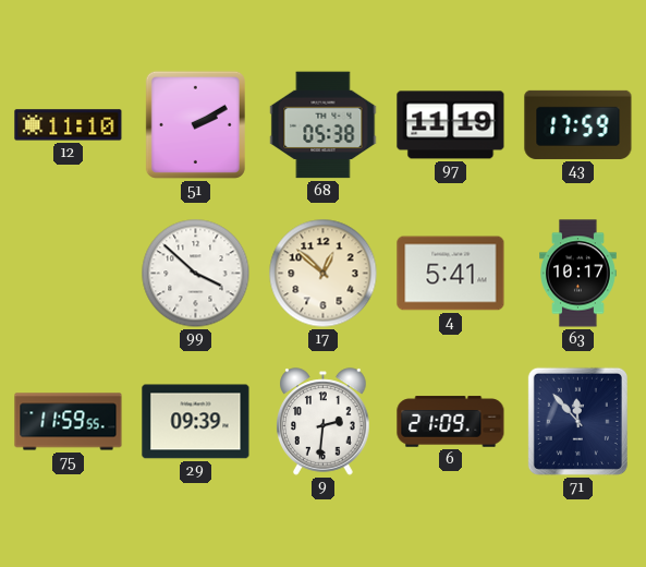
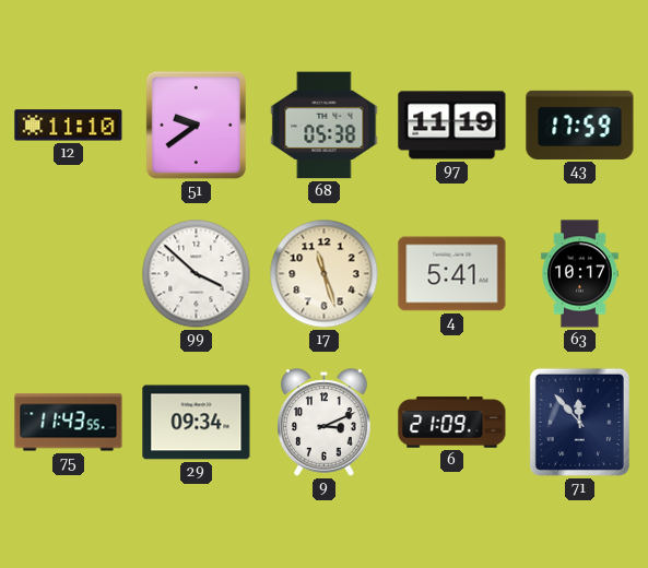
51: 2:10 -> 9:39 (196, 125)
17: 12:52 -> 11:27 (325, 274)
75: 11:59 -> 11:43 (69, 423)
29: 09:39 -> 09:34 (197, 423)
9: 2:31 -> 3:11 (325, 423)
